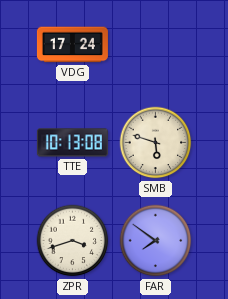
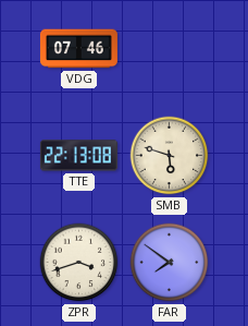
VDG: 17:24 -> 07:46 (78, 49)
TTE: 10:13 -> 22:13 (78, 156)
